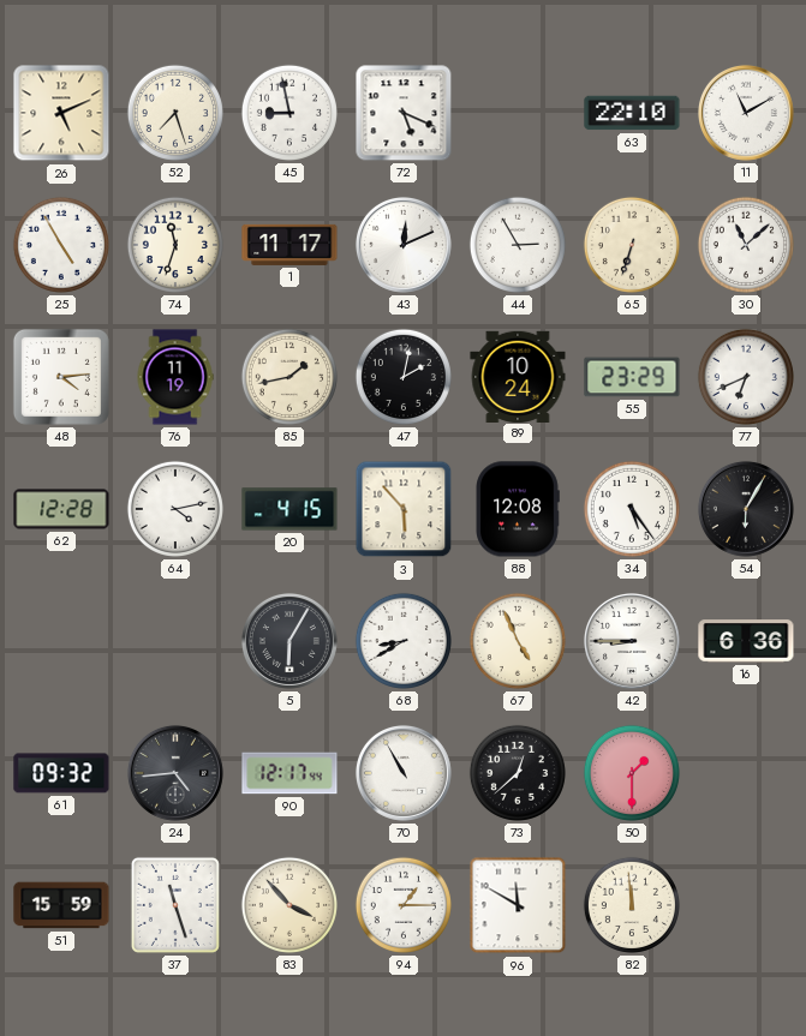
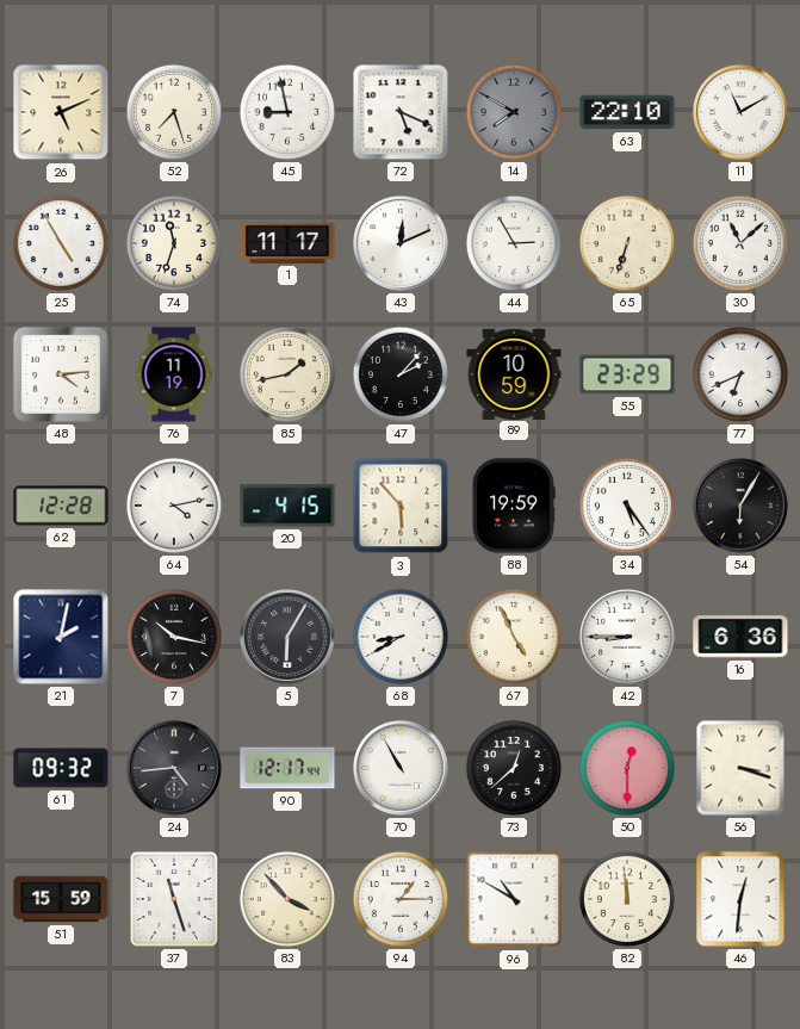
14: none -> 7:50 (514, 112)
47: 2:02 -> 2:07 (401, 374)
89: 10:24 -> 10:59 (514, 373)
88: 12:08 -> 19:59 (514, 506)
21: none -> 2:02 (61, 637)
7: none -> 10:17 (174, 637)
50: 1:30 -> 12:30 (627, 768)
56: none -> 3:18 (740, 768)
96: 11:50 -> 10:50 (514, 899)
46: none -> 12:31 (740, 899)
